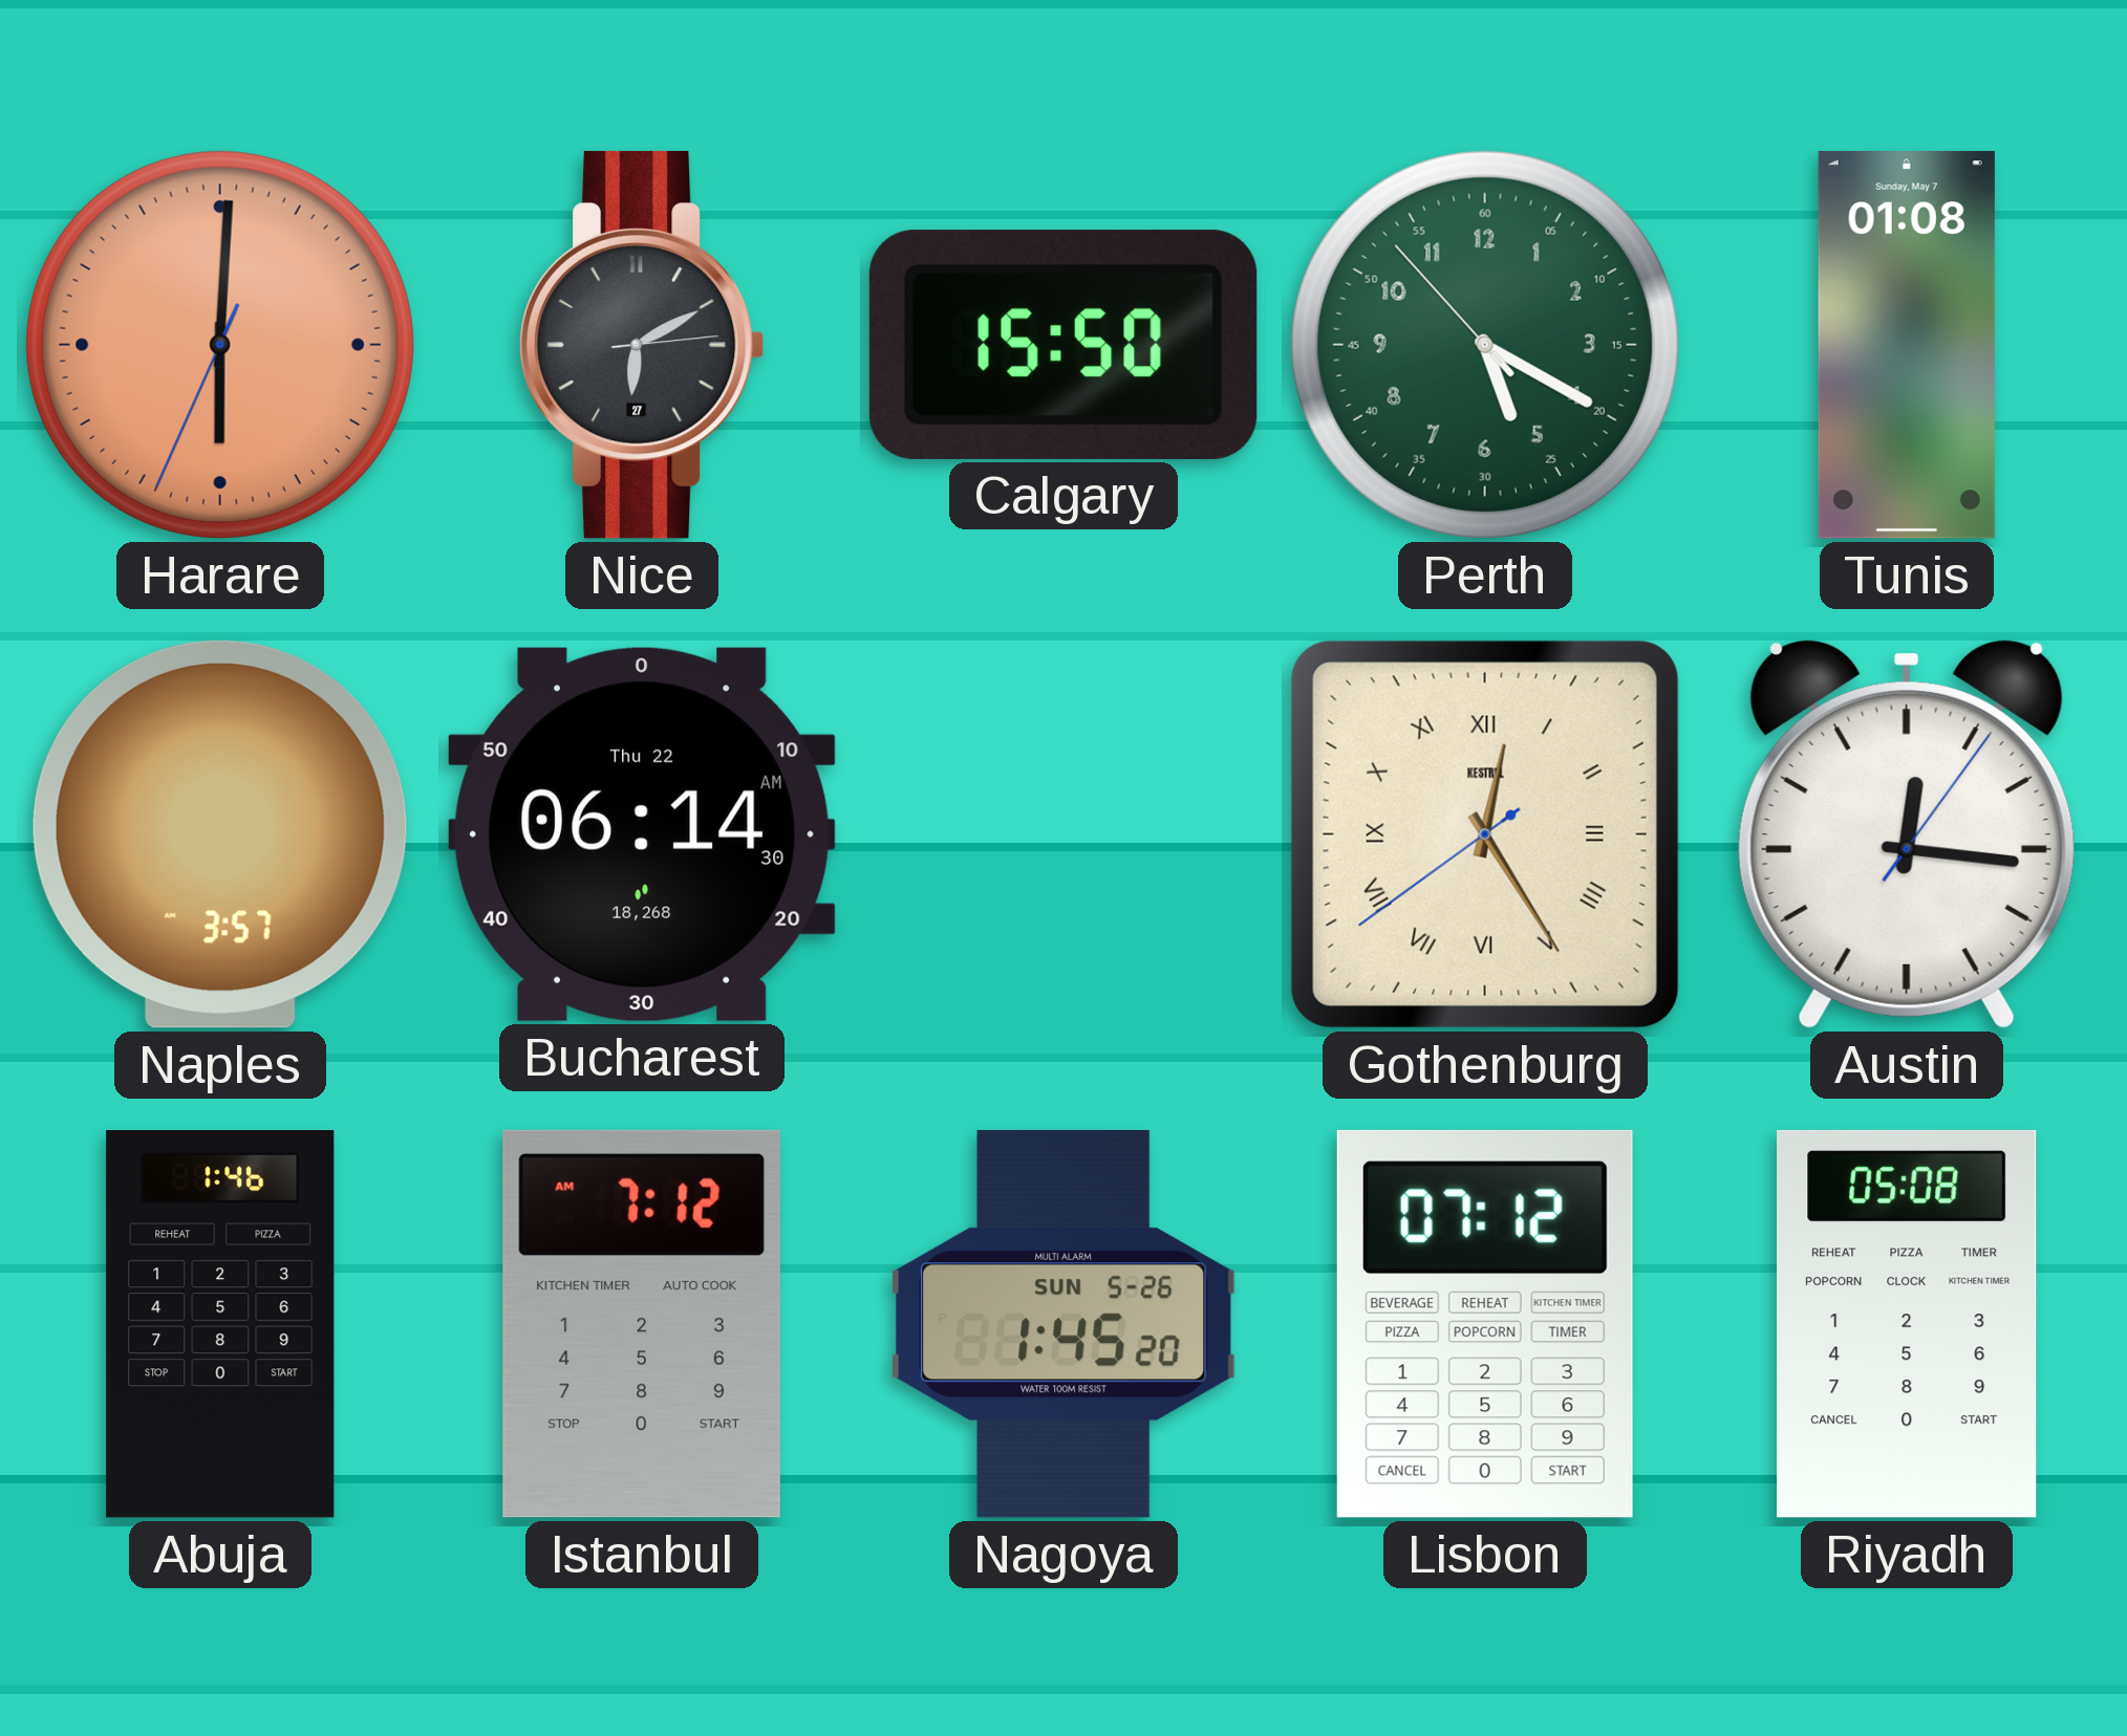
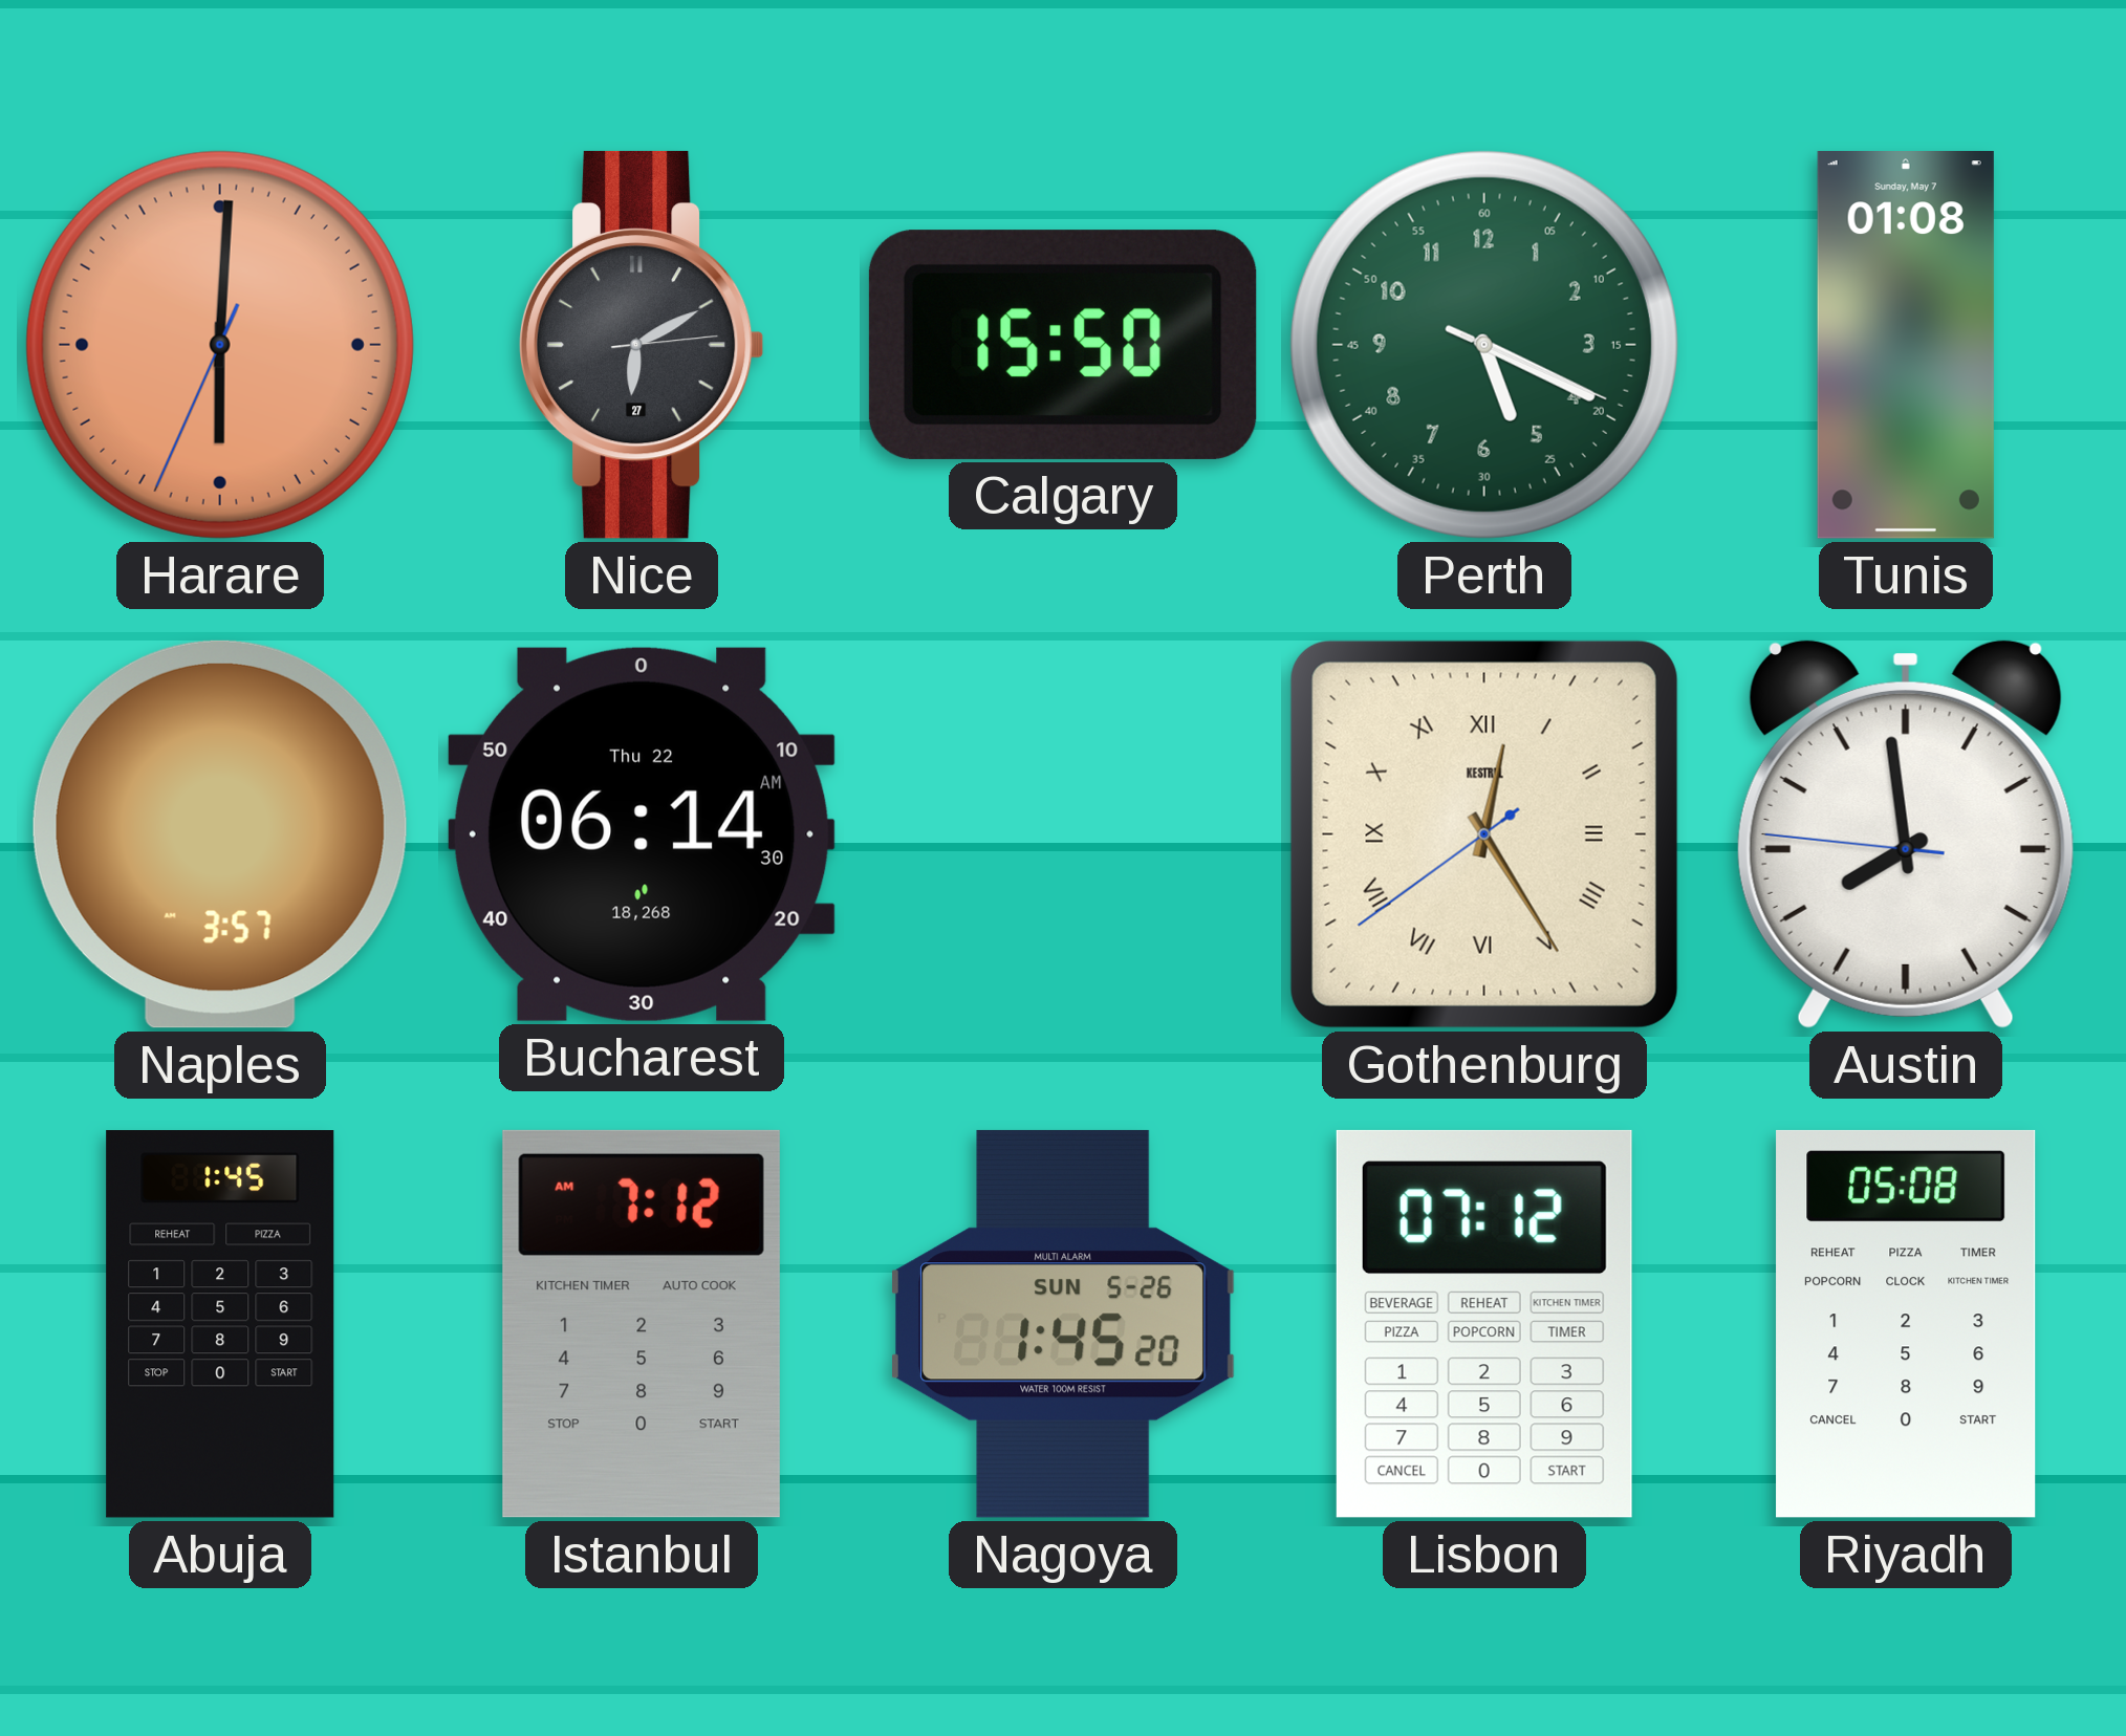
Perth: 5:19:53 -> 5:19:19 (1484, 345)
Austin: 12:16 -> 7:58 (1906, 833)
Abuja: 1:46 -> 1:45 (220, 1325)
